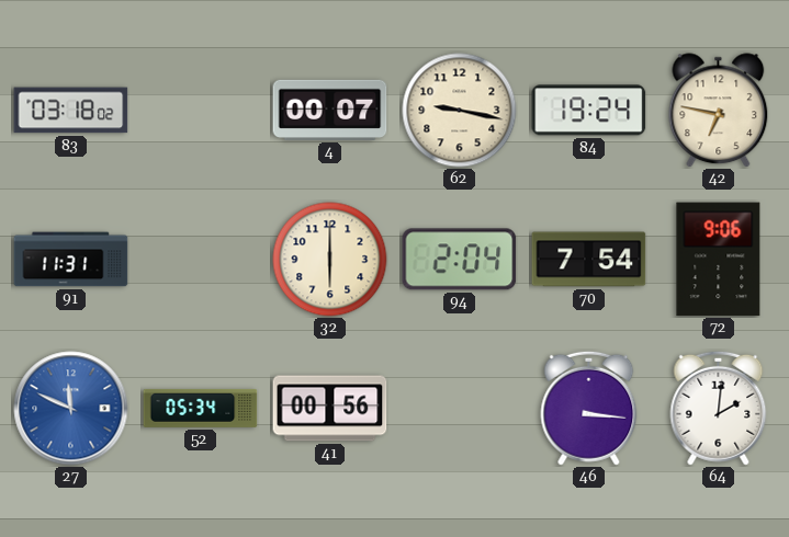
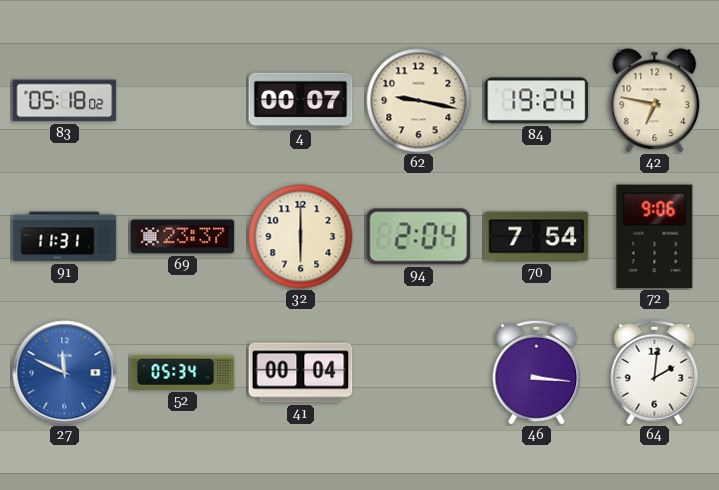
83: 03:18 -> 05:18 (65, 101)
69: none -> 23:37 (183, 237)
41: 00:56 -> 00:04 (301, 373)
